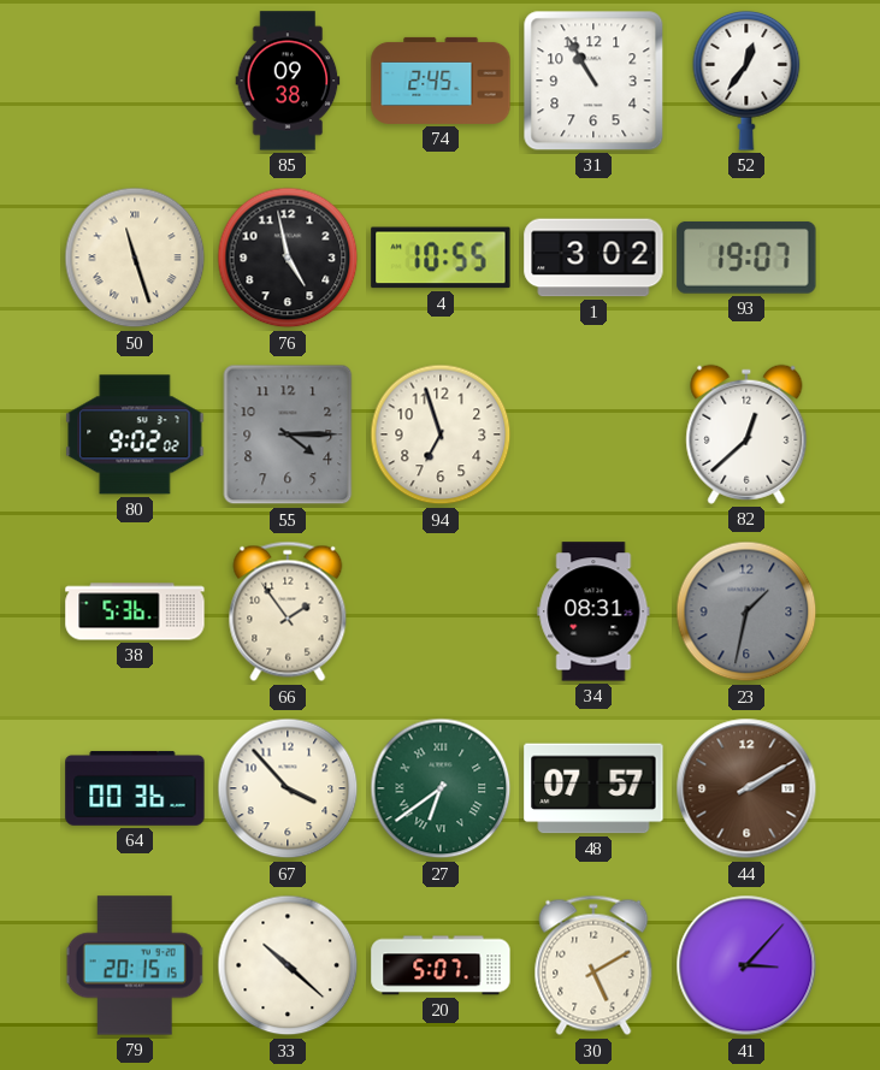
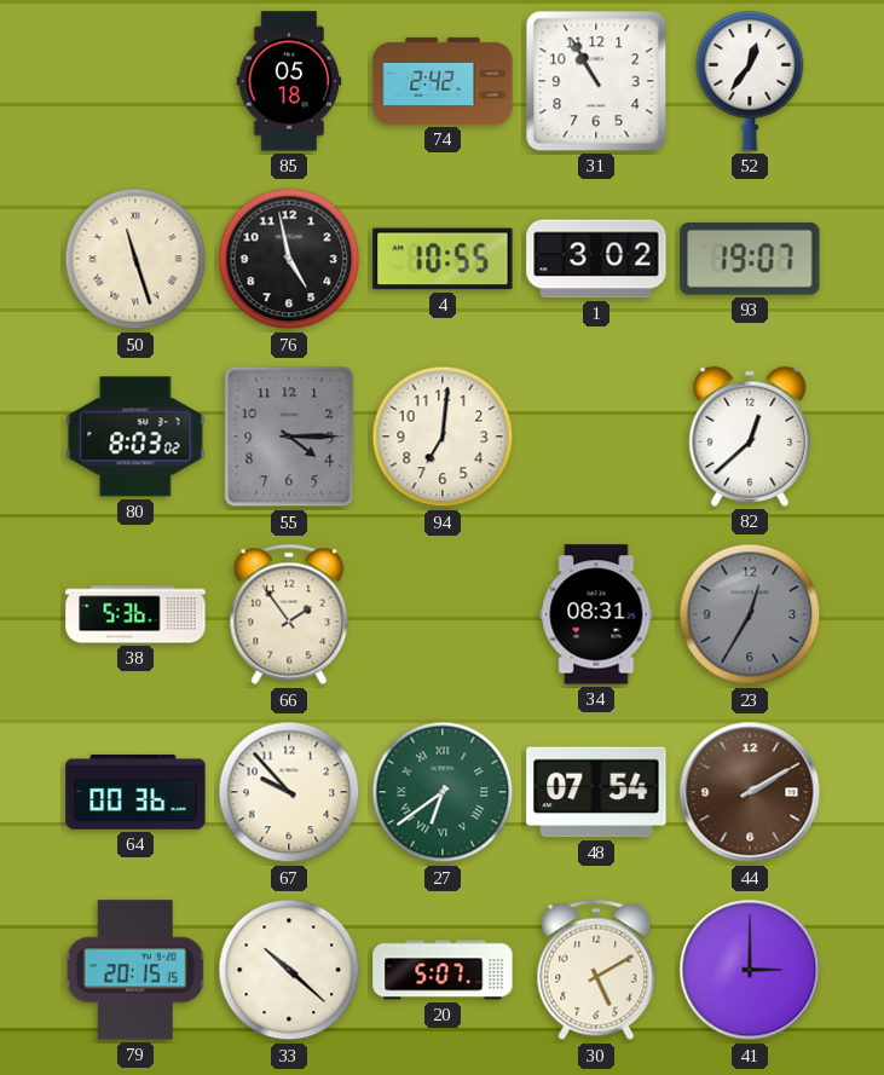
85: 09:38 -> 05:18 (289, 81)
74: 2:45 -> 2:42 (443, 81)
80: 9:02 -> 8:03 (135, 437)
94: 6:57 -> 7:01 (443, 437)
23: 1:32 -> 12:35 (750, 614)
67: 3:53 -> 9:53 (289, 792)
48: 07:57 -> 07:54 (596, 792)
41: 3:07 -> 3:00 (750, 970)
